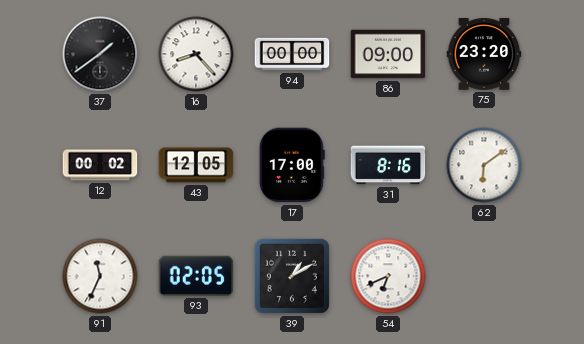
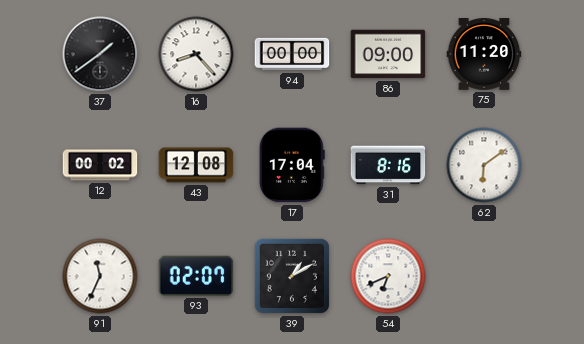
75: 23:20 -> 11:20 (484, 54)
43: 12:05 -> 12:08 (196, 165)
17: 17:00 -> 17:04 (292, 165)
93: 02:05 -> 02:07 (196, 276)
